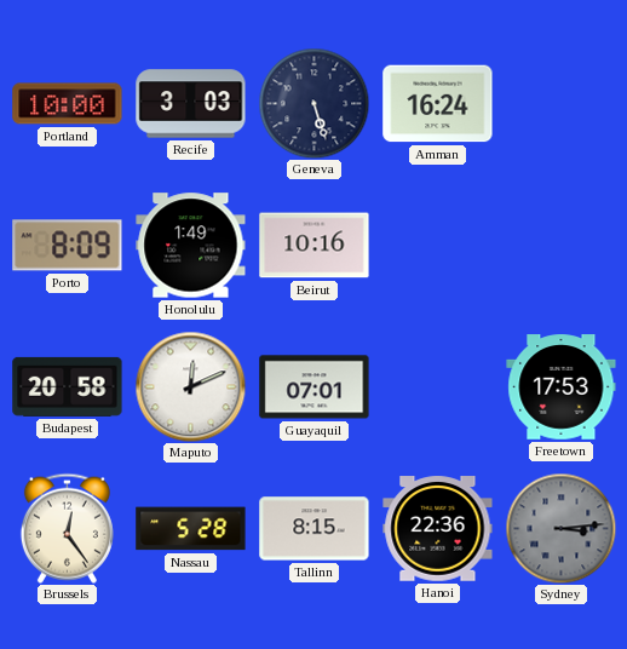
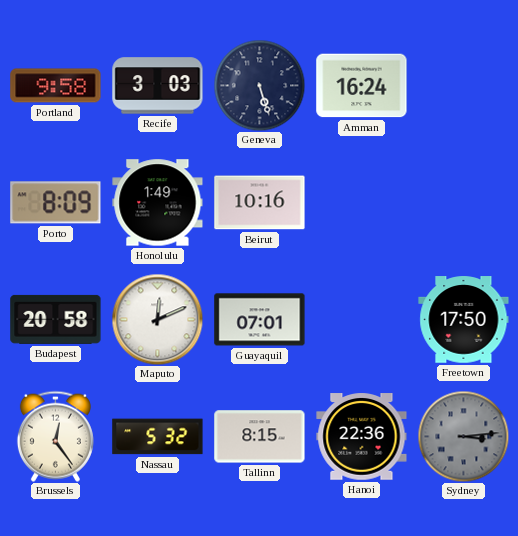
Portland: 10:00 -> 9:58 (56, 86)
Freetown: 17:53 -> 17:50 (464, 320)
Nassau: 5:28 -> 5:32 (158, 437)
